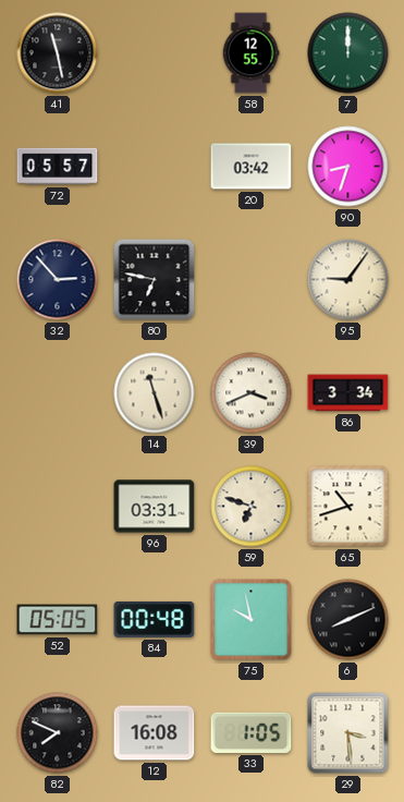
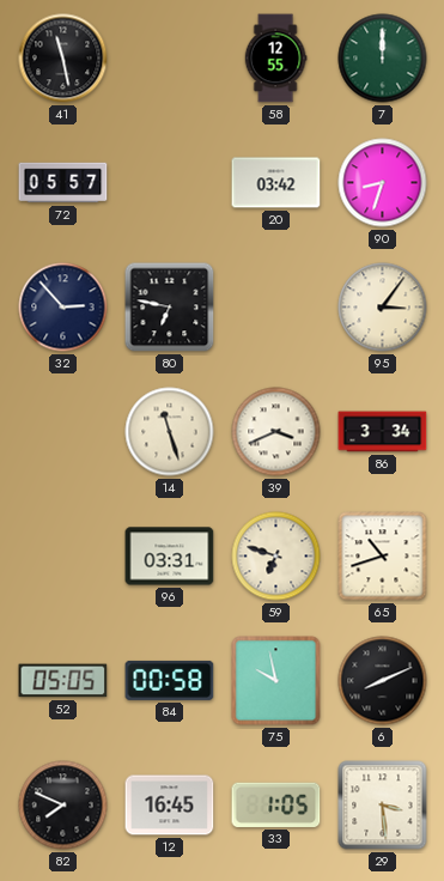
95: 9:06 -> 3:06 (383, 308)
84: 00:48 -> 00:58 (170, 680)
12: 16:08 -> 16:45 (170, 806)
